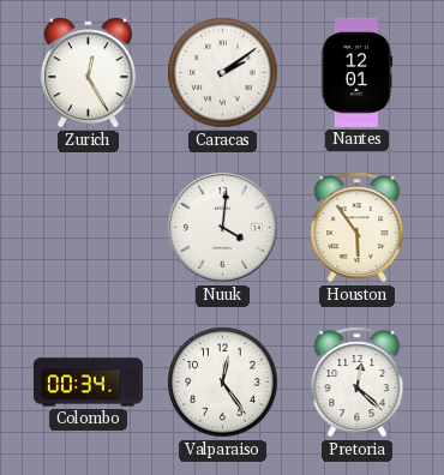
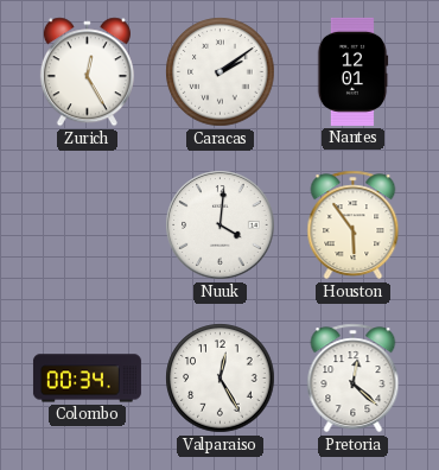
Valparaiso: 12:24 -> 12:25 (221, 379)
